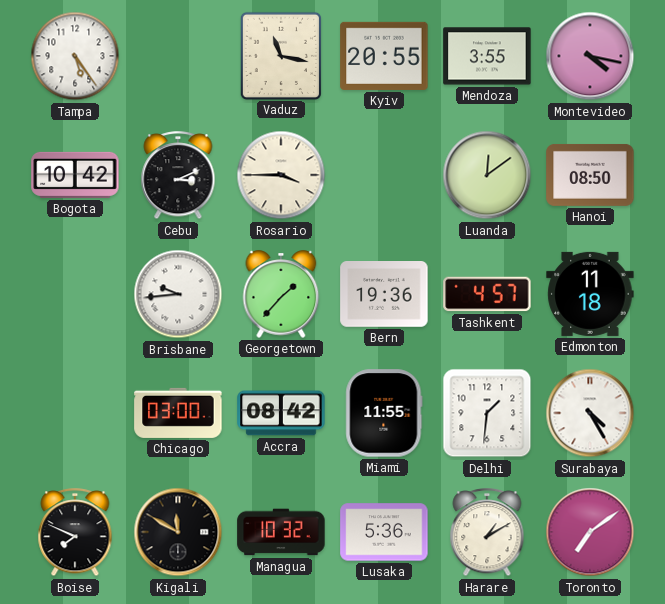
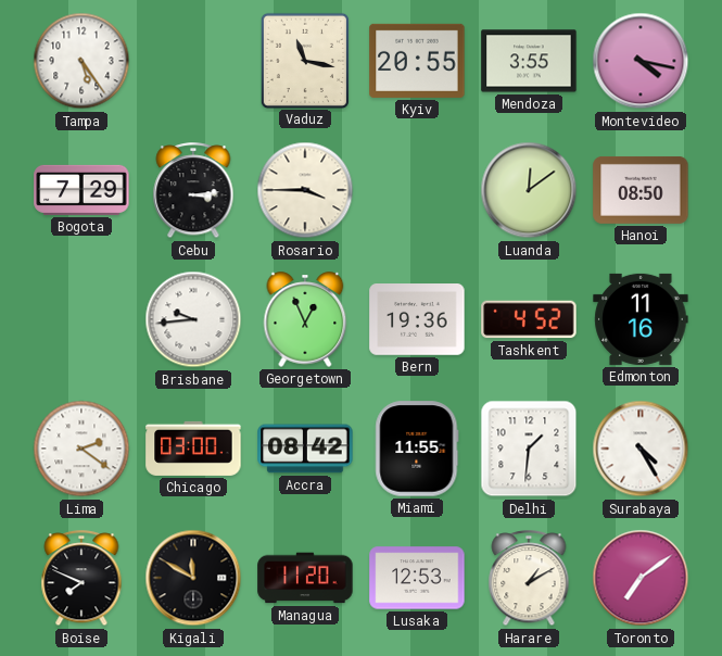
Bogota: 10:42 -> 7:29 (81, 190)
Cebu: 3:11 -> 3:14 (193, 191)
Georgetown: 1:37 -> 12:56 (305, 319)
Tashkent: 4:57 -> 4:52 (529, 319)
Edmonton: 11:18 -> 11:16 (641, 319)
Lima: none -> 2:21 (81, 449)
Managua: 10:32 -> 11:20 (305, 578)
Lusaka: 5:36 -> 12:53 (417, 578)
